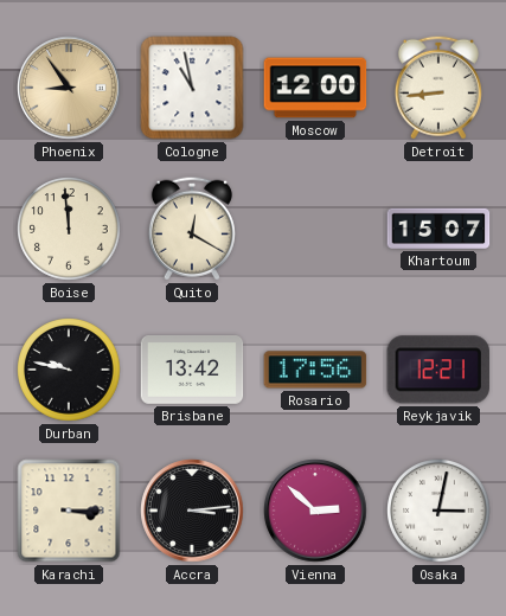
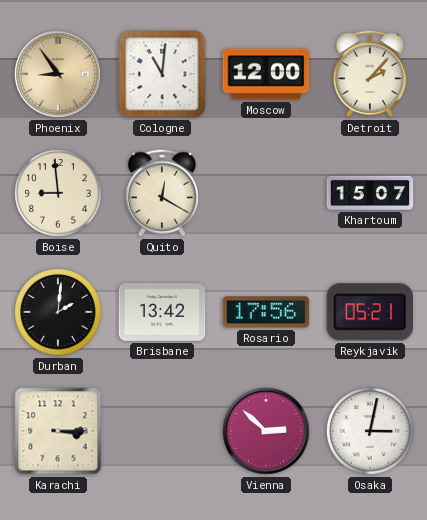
Cologne: 10:58 -> 11:01 (162, 74)
Detroit: 8:44 -> 2:07 (370, 74)
Boise: 11:59 -> 8:59 (58, 193)
Durban: 9:47 -> 2:01 (58, 312)
Reykjavik: 12:21 -> 05:21 (369, 312)
Accra: 3:14 -> none (192, 511)
